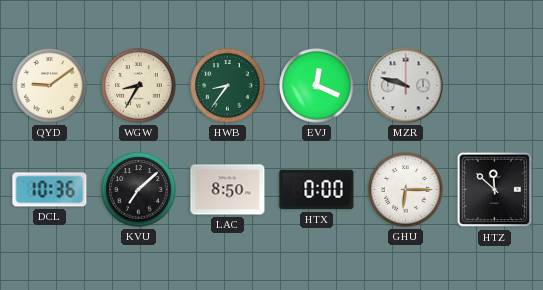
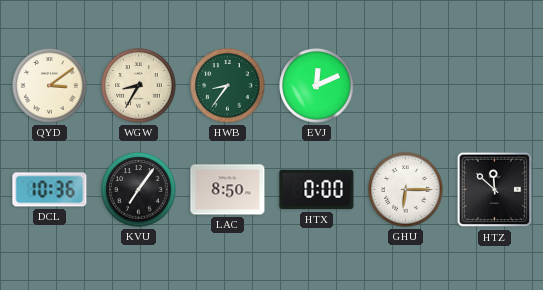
QYD: 9:09 -> 3:09 (50, 86)
EVJ: 12:19 -> 12:11 (317, 86)
MZR: 9:48 -> none (406, 86)
KVU: 7:08 -> 7:06 (139, 190)
